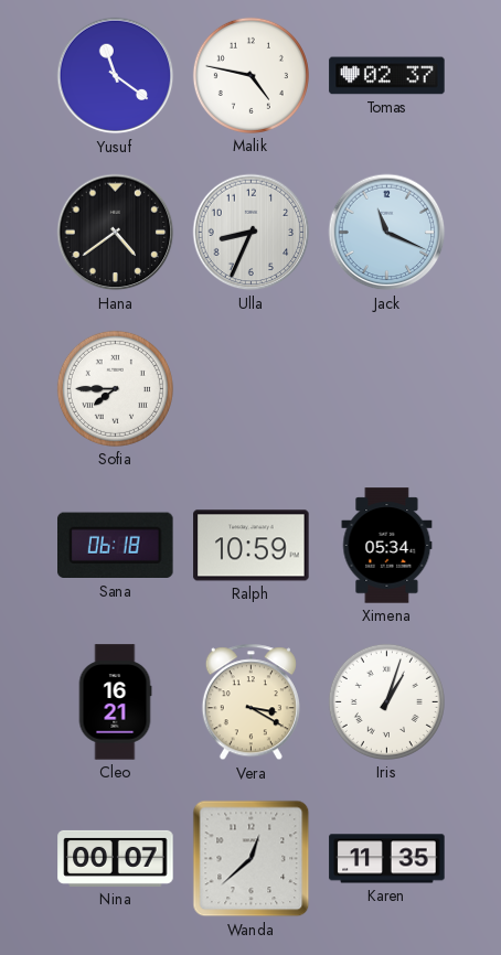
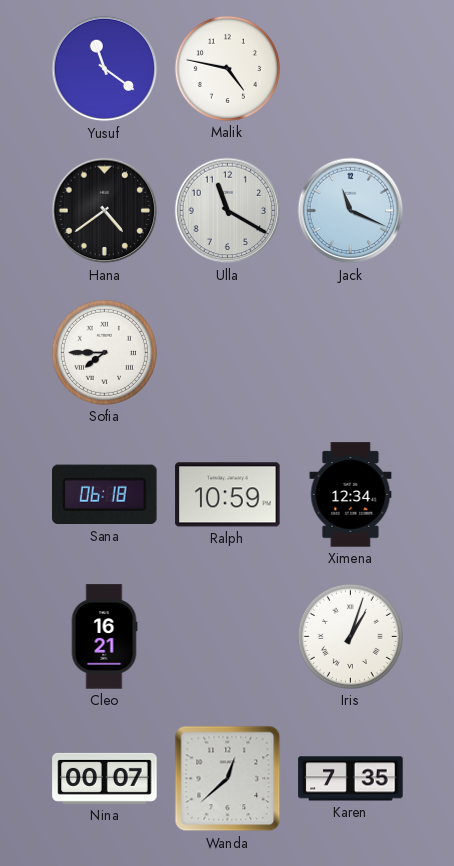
Tomas: 02:37 -> none (387, 76)
Ulla: 8:34 -> 11:20 (228, 211)
Ximena: 05:34 -> 12:34 (351, 495)
Vera: 3:20 -> none (250, 702)
Karen: 11:35 -> 7:35 (351, 779)
